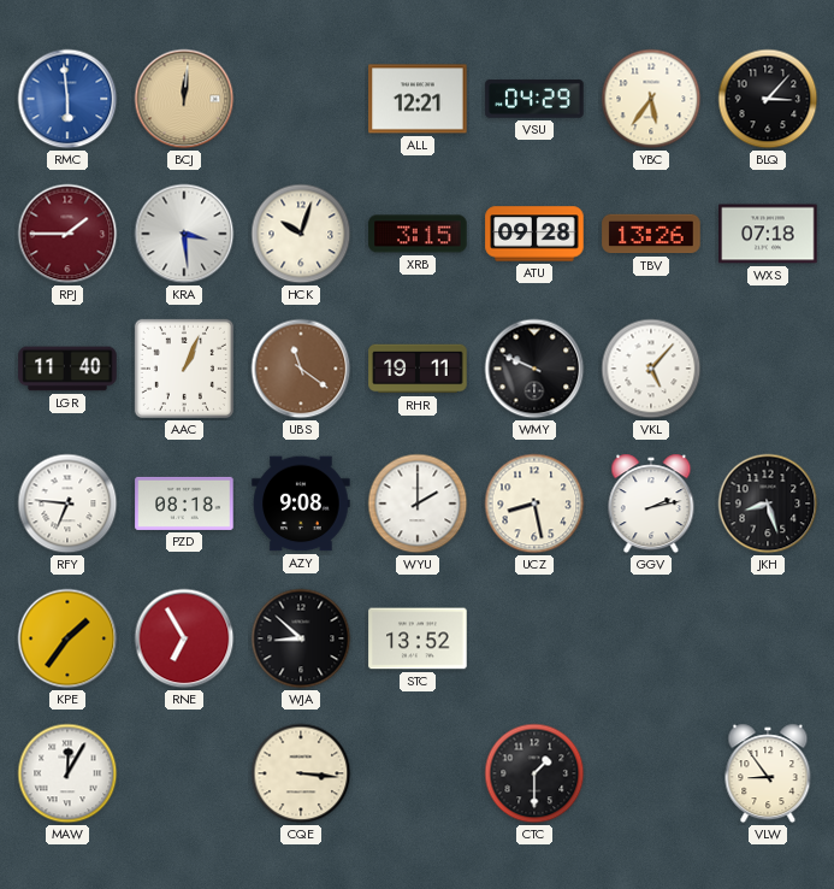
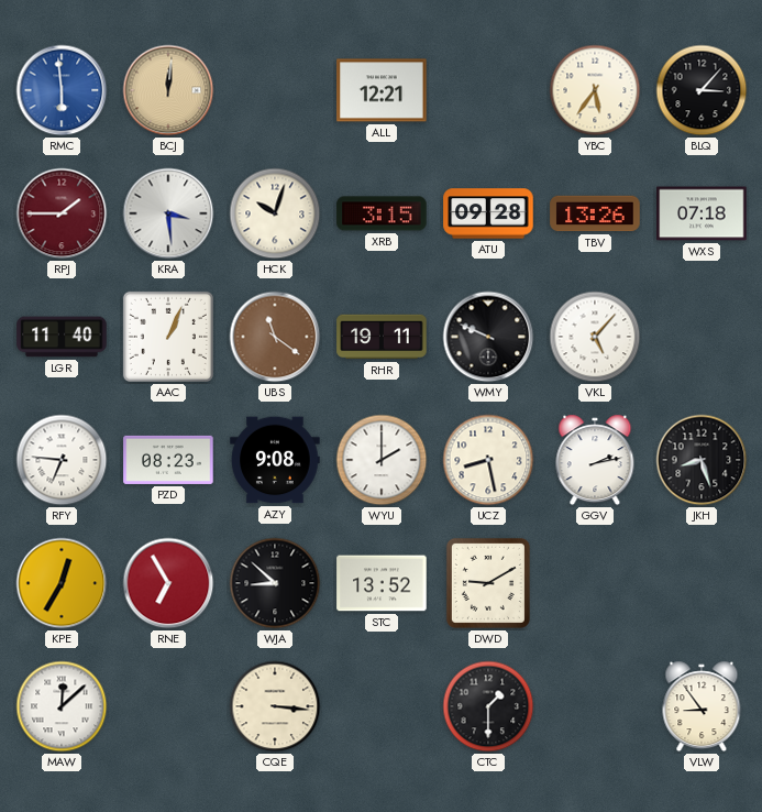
VSU: 04:29 -> none (534, 99)
PZD: 08:18 -> 08:23 (168, 460)
KPE: 1:36 -> 12:35 (62, 583)
DWD: none -> 9:10 (488, 583)
MAW: 12:05 -> 12:08 (62, 706)
